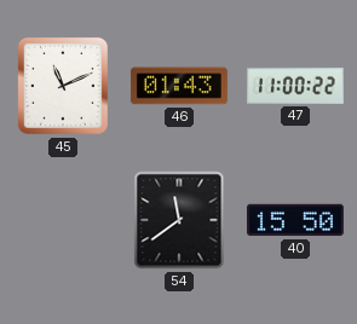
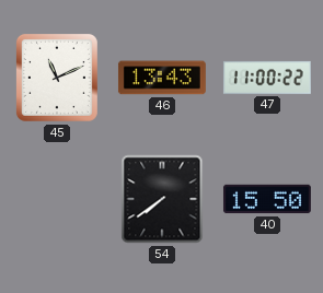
46: 01:43 -> 13:43 (162, 78)
54: 11:39 -> 7:39 (162, 199)
